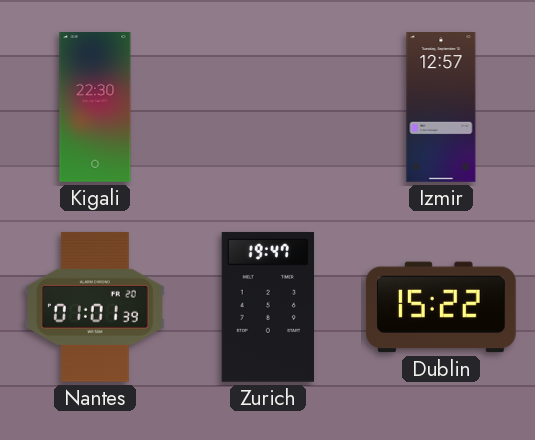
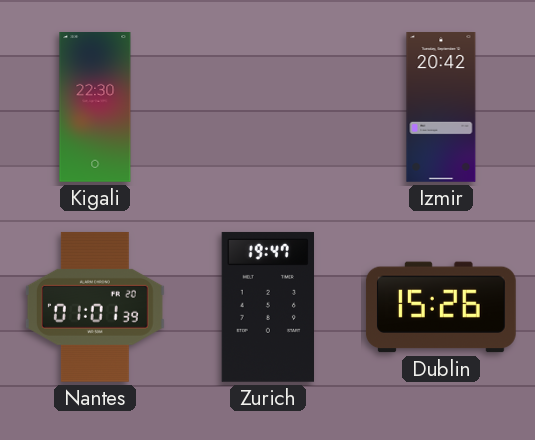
Izmir: 12:57 -> 20:42 (441, 108)
Dublin: 15:22 -> 15:26 (441, 307)
